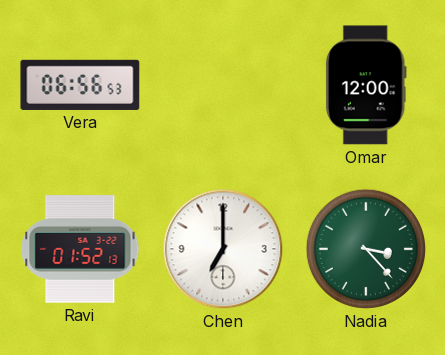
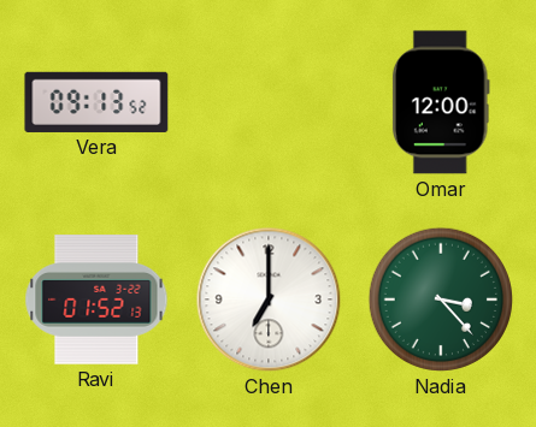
Vera: 06:56 -> 09:13 (96, 102)
